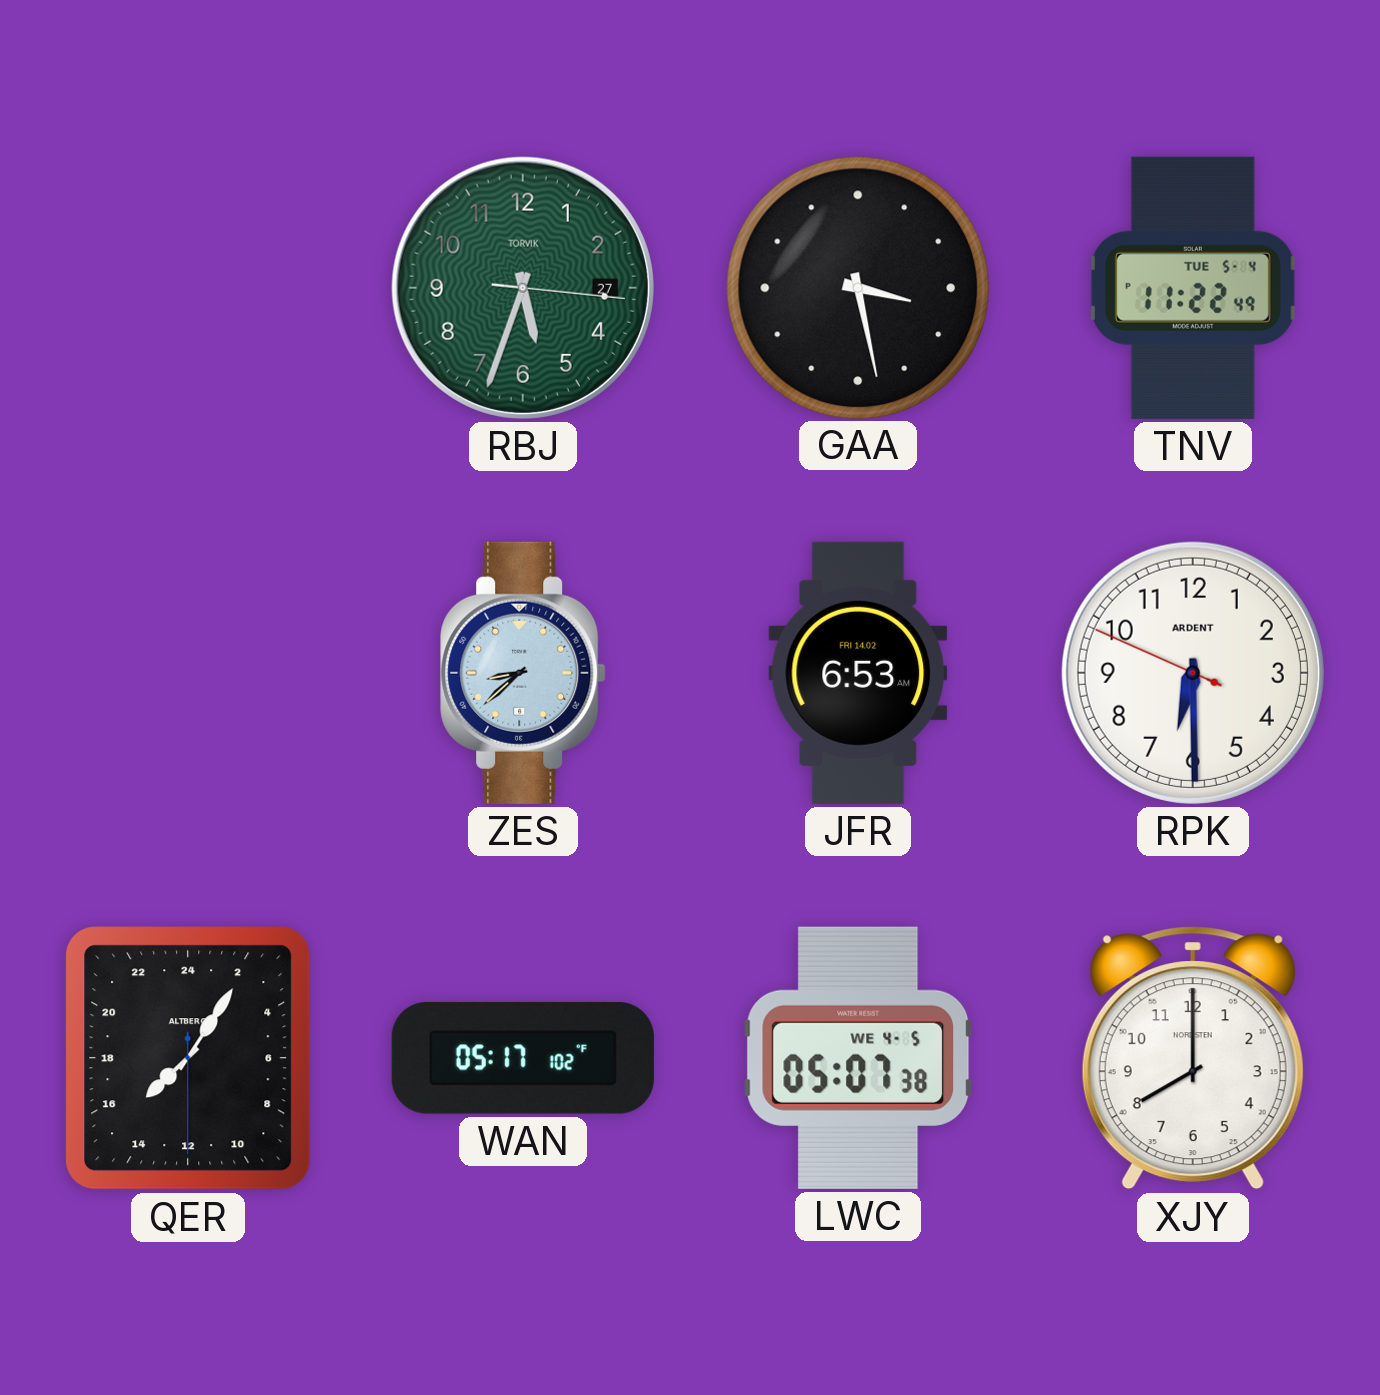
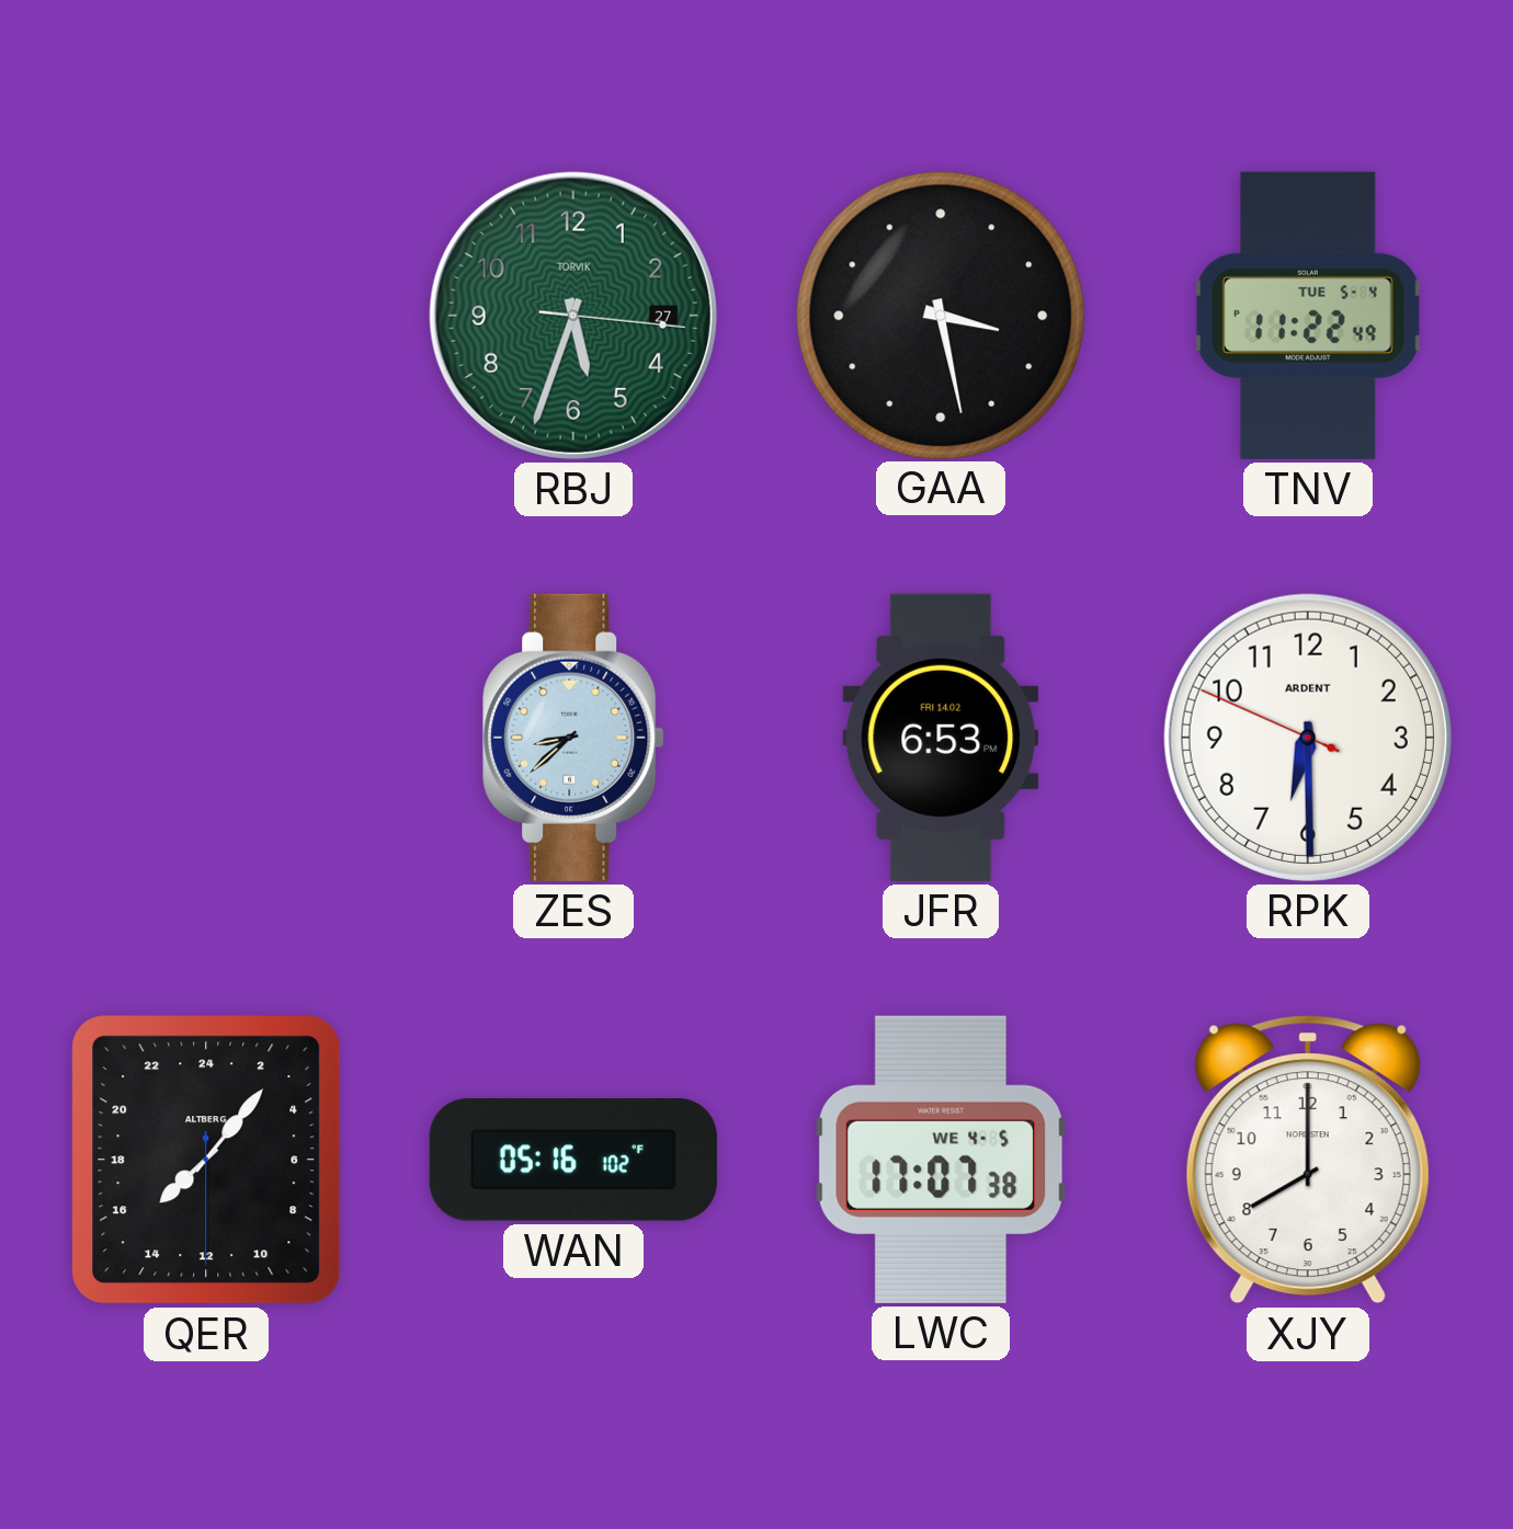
JFR: 6:53 AM -> 6:53 PM (941, 738)
QER: 15:05 -> 15:06 (206, 1160)
WAN: 05:17 -> 05:16 (573, 1160)
LWC: 05:07 -> 17:07 (941, 1160)
